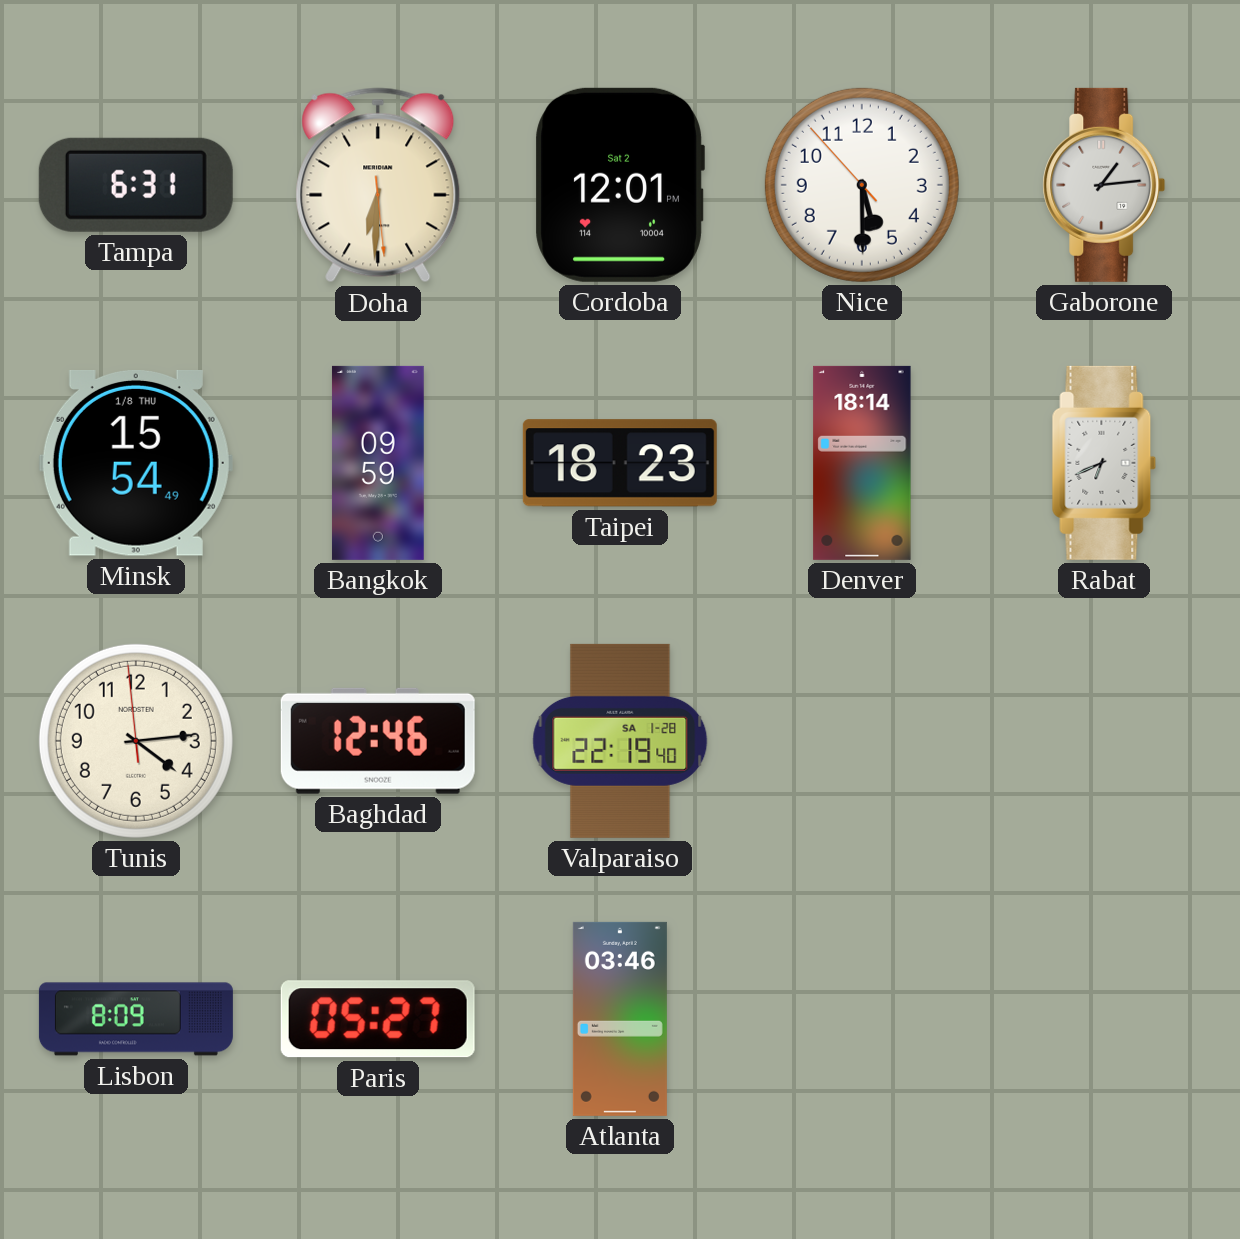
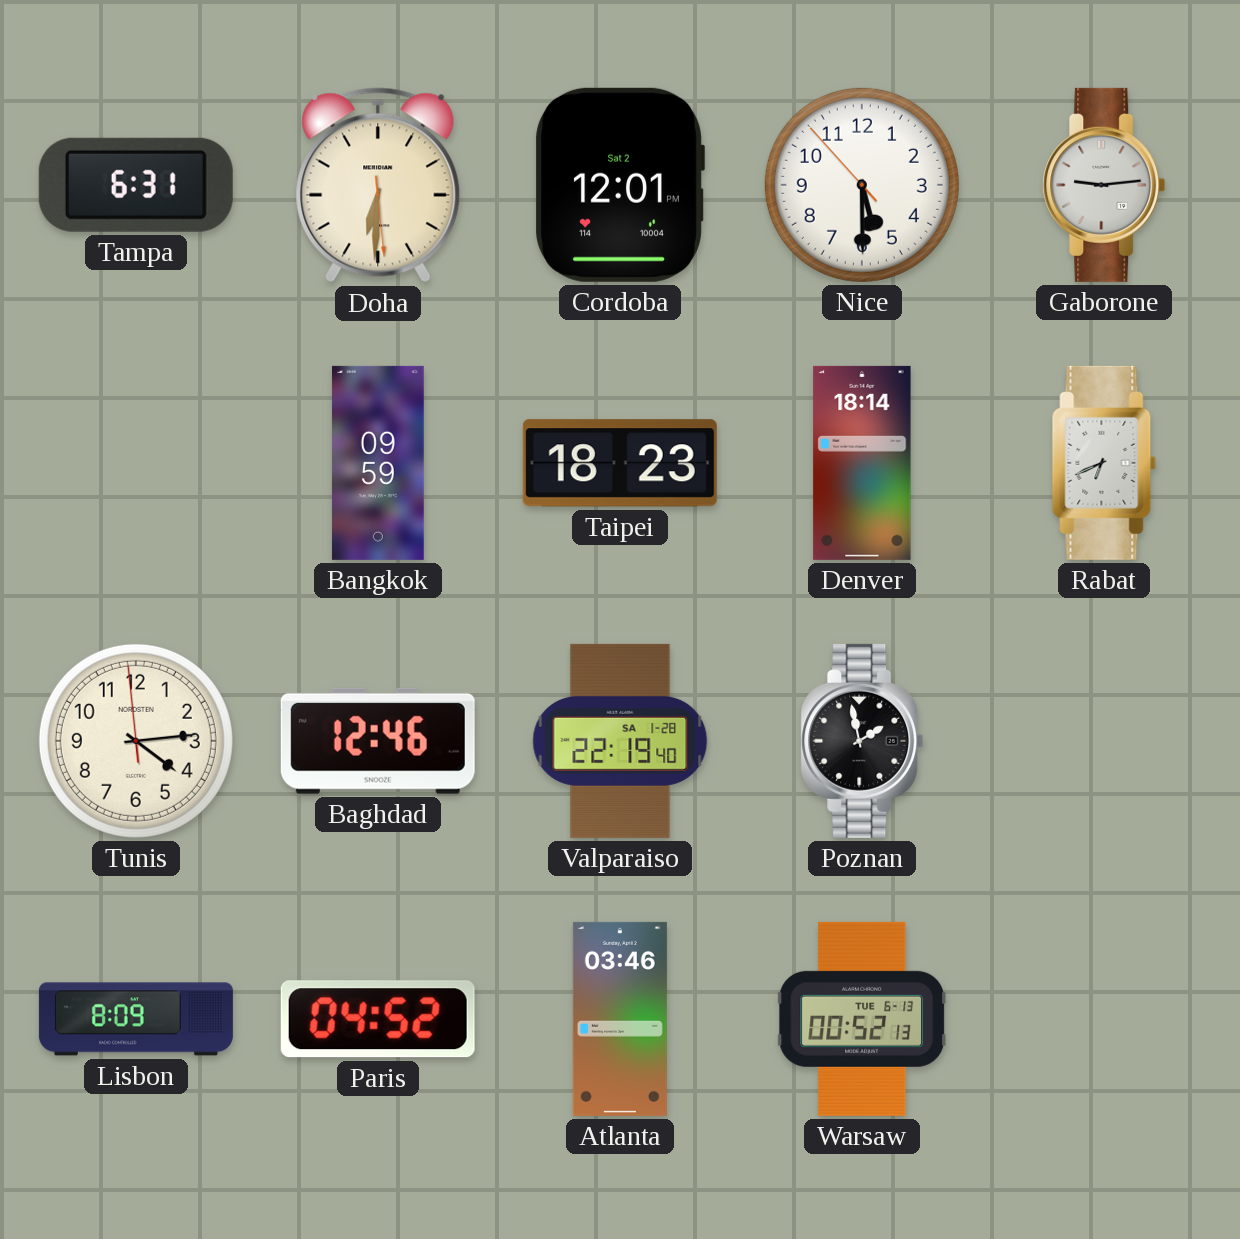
Gaborone: 1:14 -> 9:14 (1104, 185)
Minsk: 15:54 -> none (136, 463)
Poznan: none -> 1:58 (862, 741)
Paris: 05:27 -> 04:52 (378, 1019)
Warsaw: none -> 00:52 (861, 1019)
